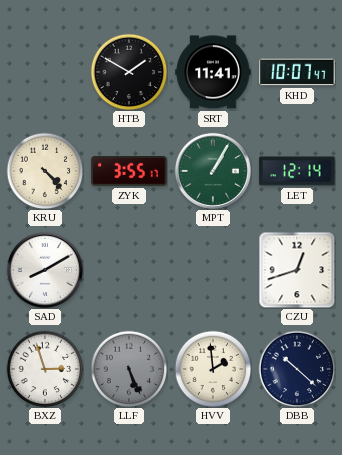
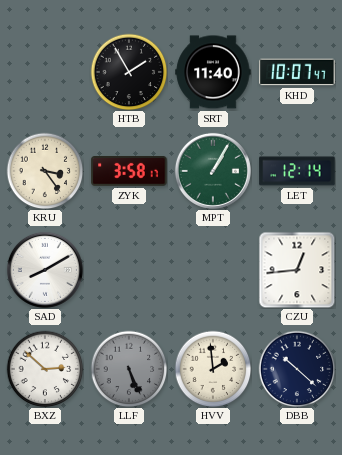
HTB: 1:50 -> 1:55 (129, 72)
SRT: 11:41 -> 11:40 (213, 72)
KRU: 4:23 -> 3:24 (45, 171)
ZYK: 3:55 -> 3:58 (129, 172)
CZU: 12:42 -> 12:44 (297, 270)
BXZ: 2:57 -> 2:52 (45, 369)
